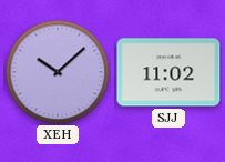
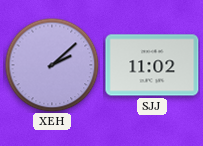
XEH: 10:08 -> 2:08 (52, 65)
